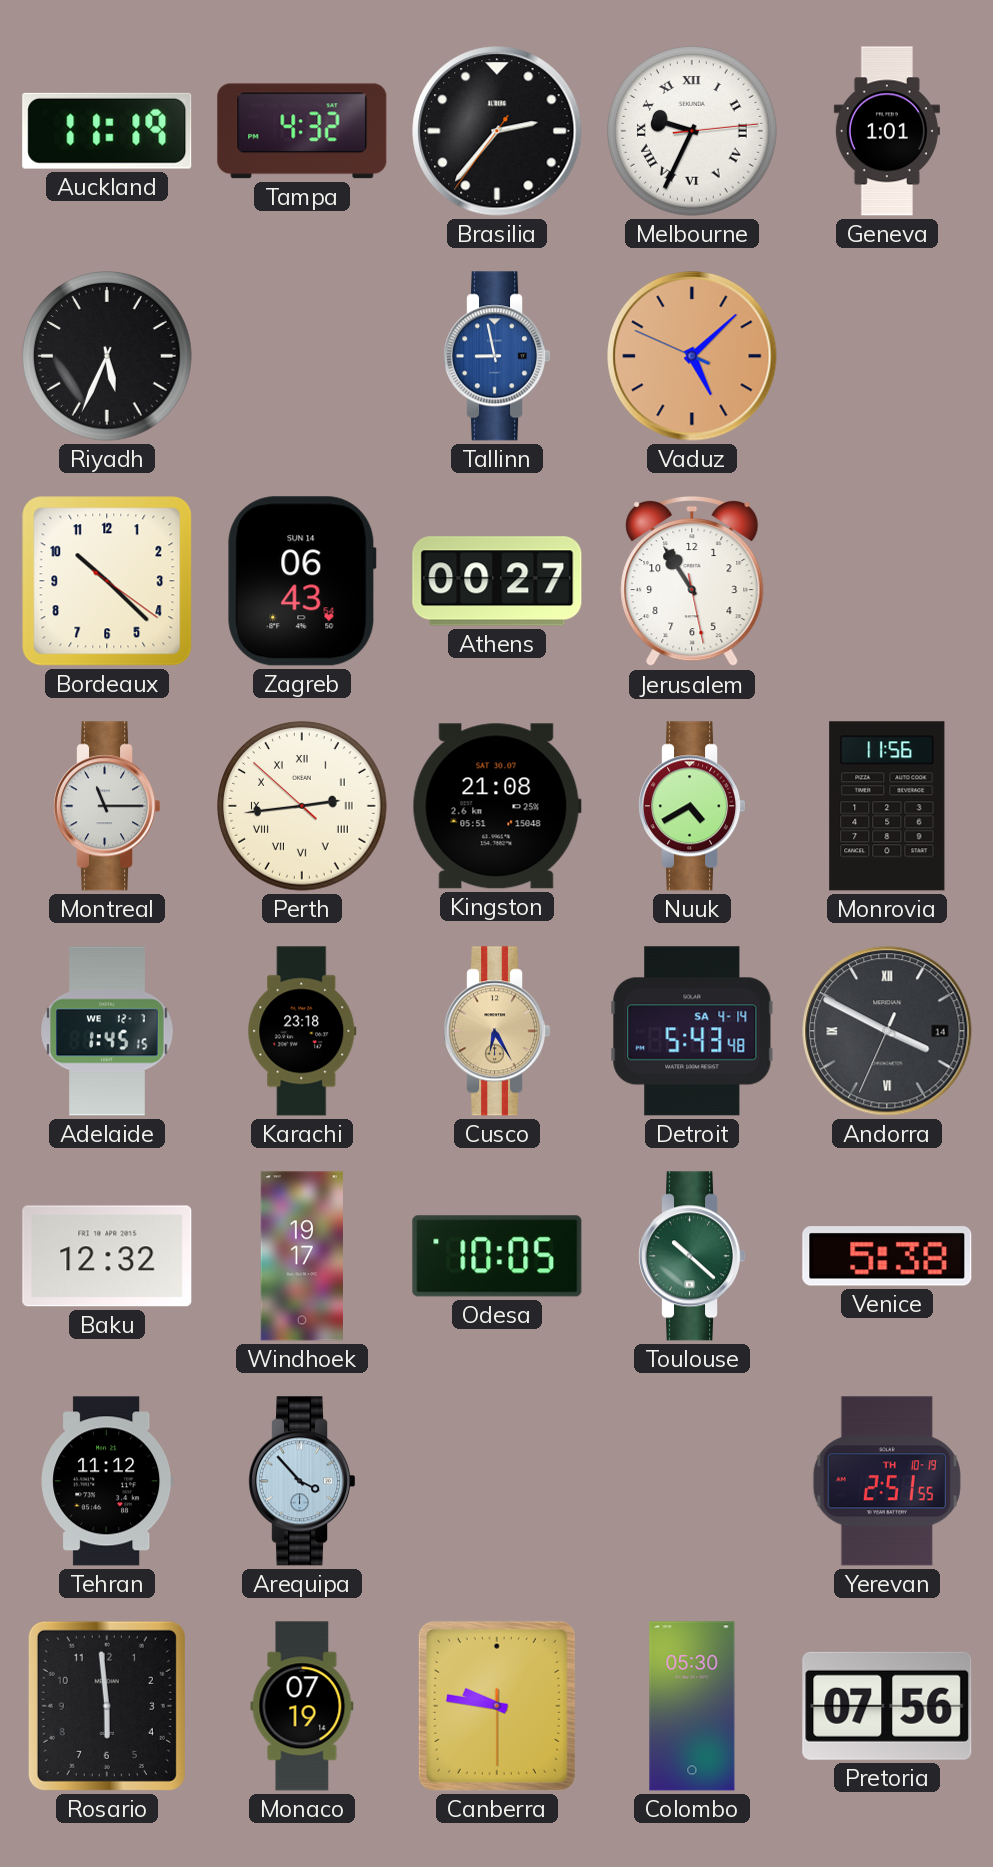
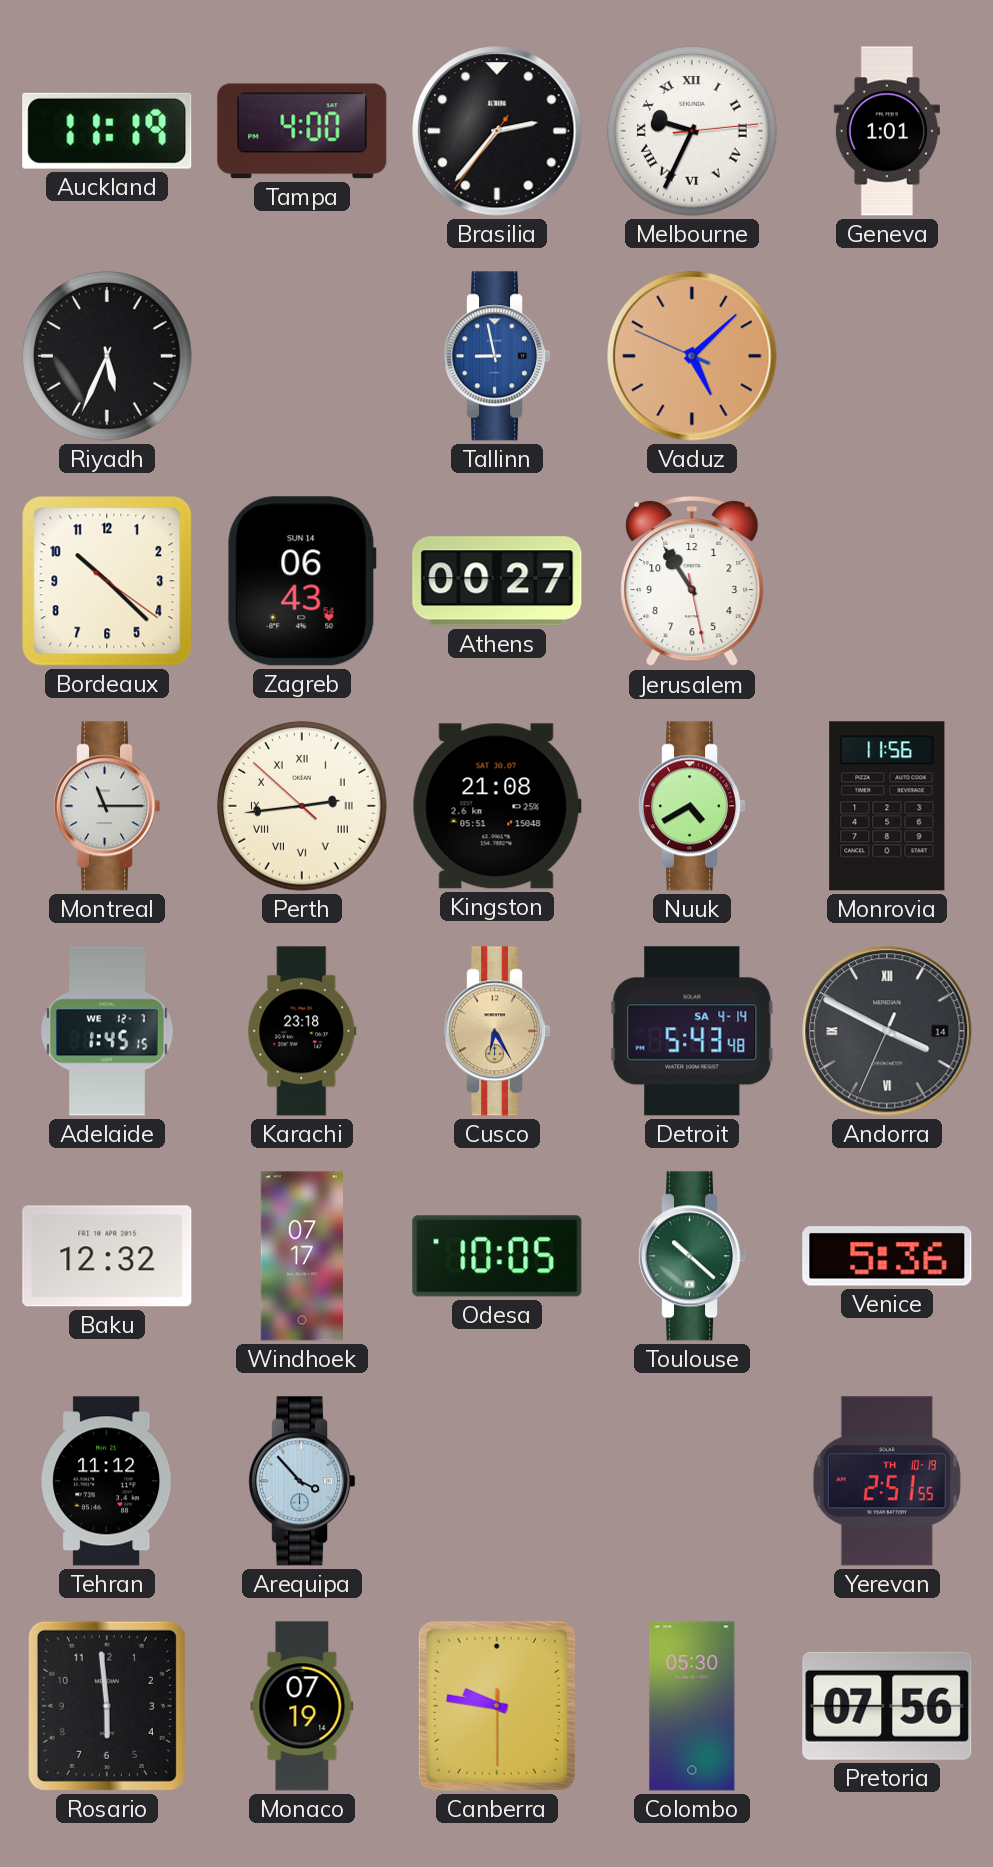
Tampa: 4:32 -> 4:00 (302, 131)
Windhoek: 19:17 -> 07:17 (302, 1256)
Venice: 5:38 -> 5:36 (887, 1256)
